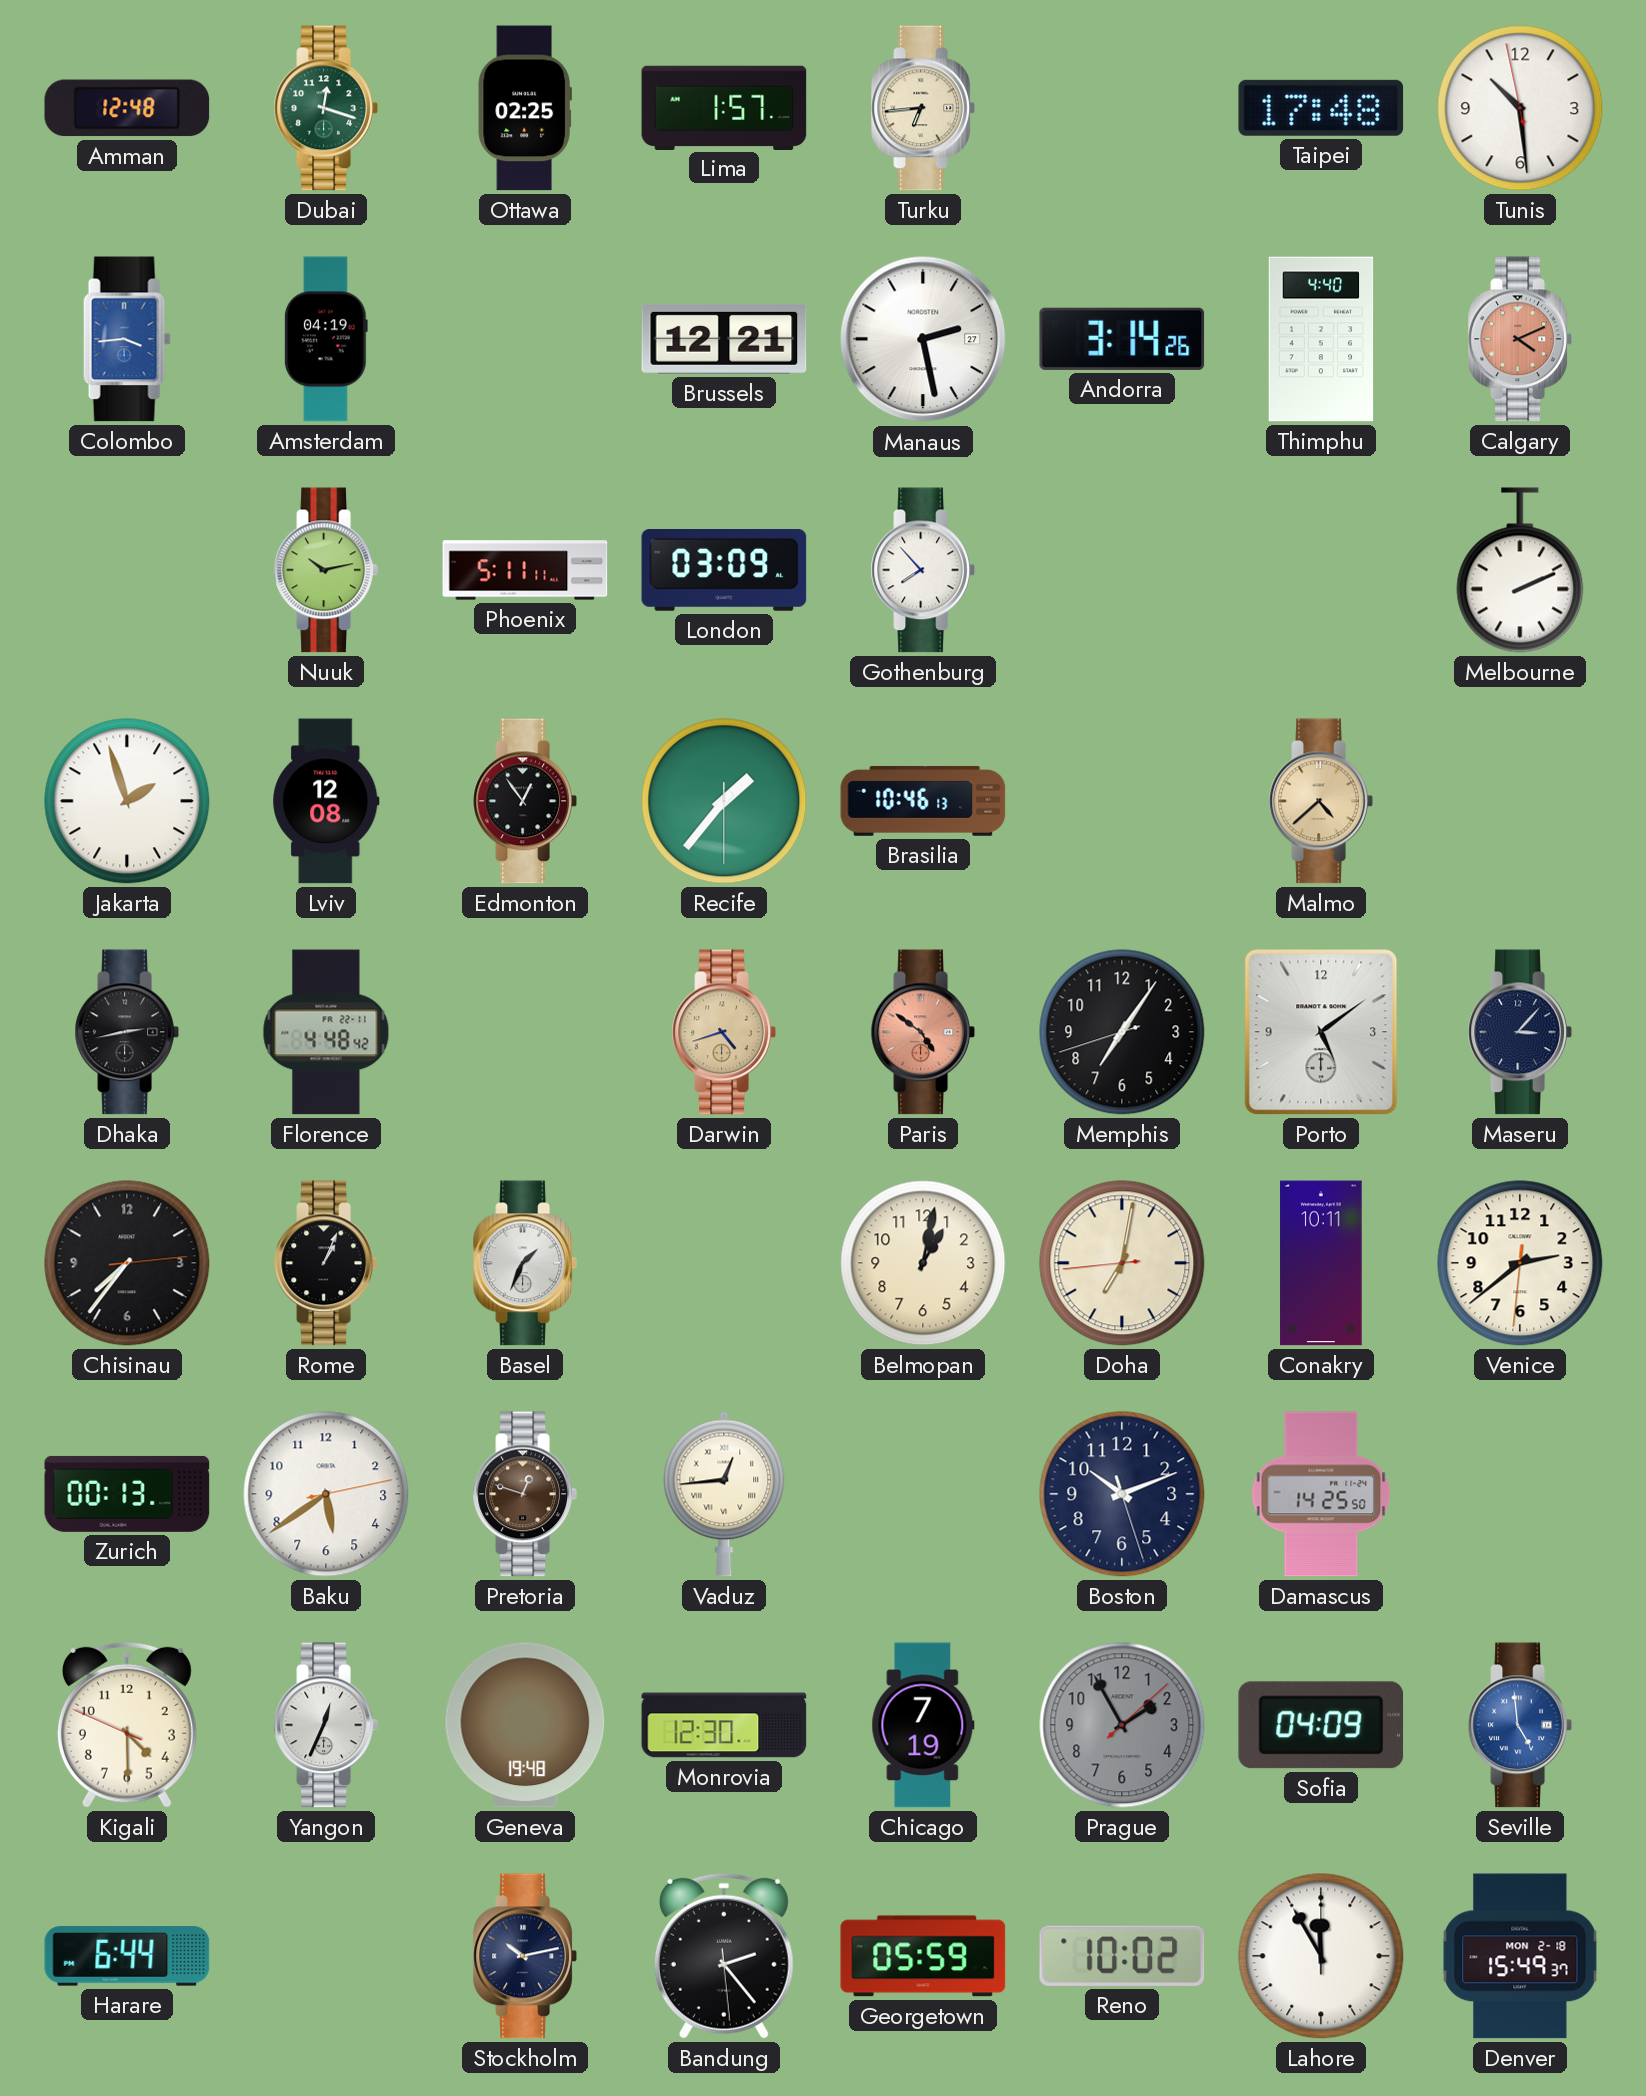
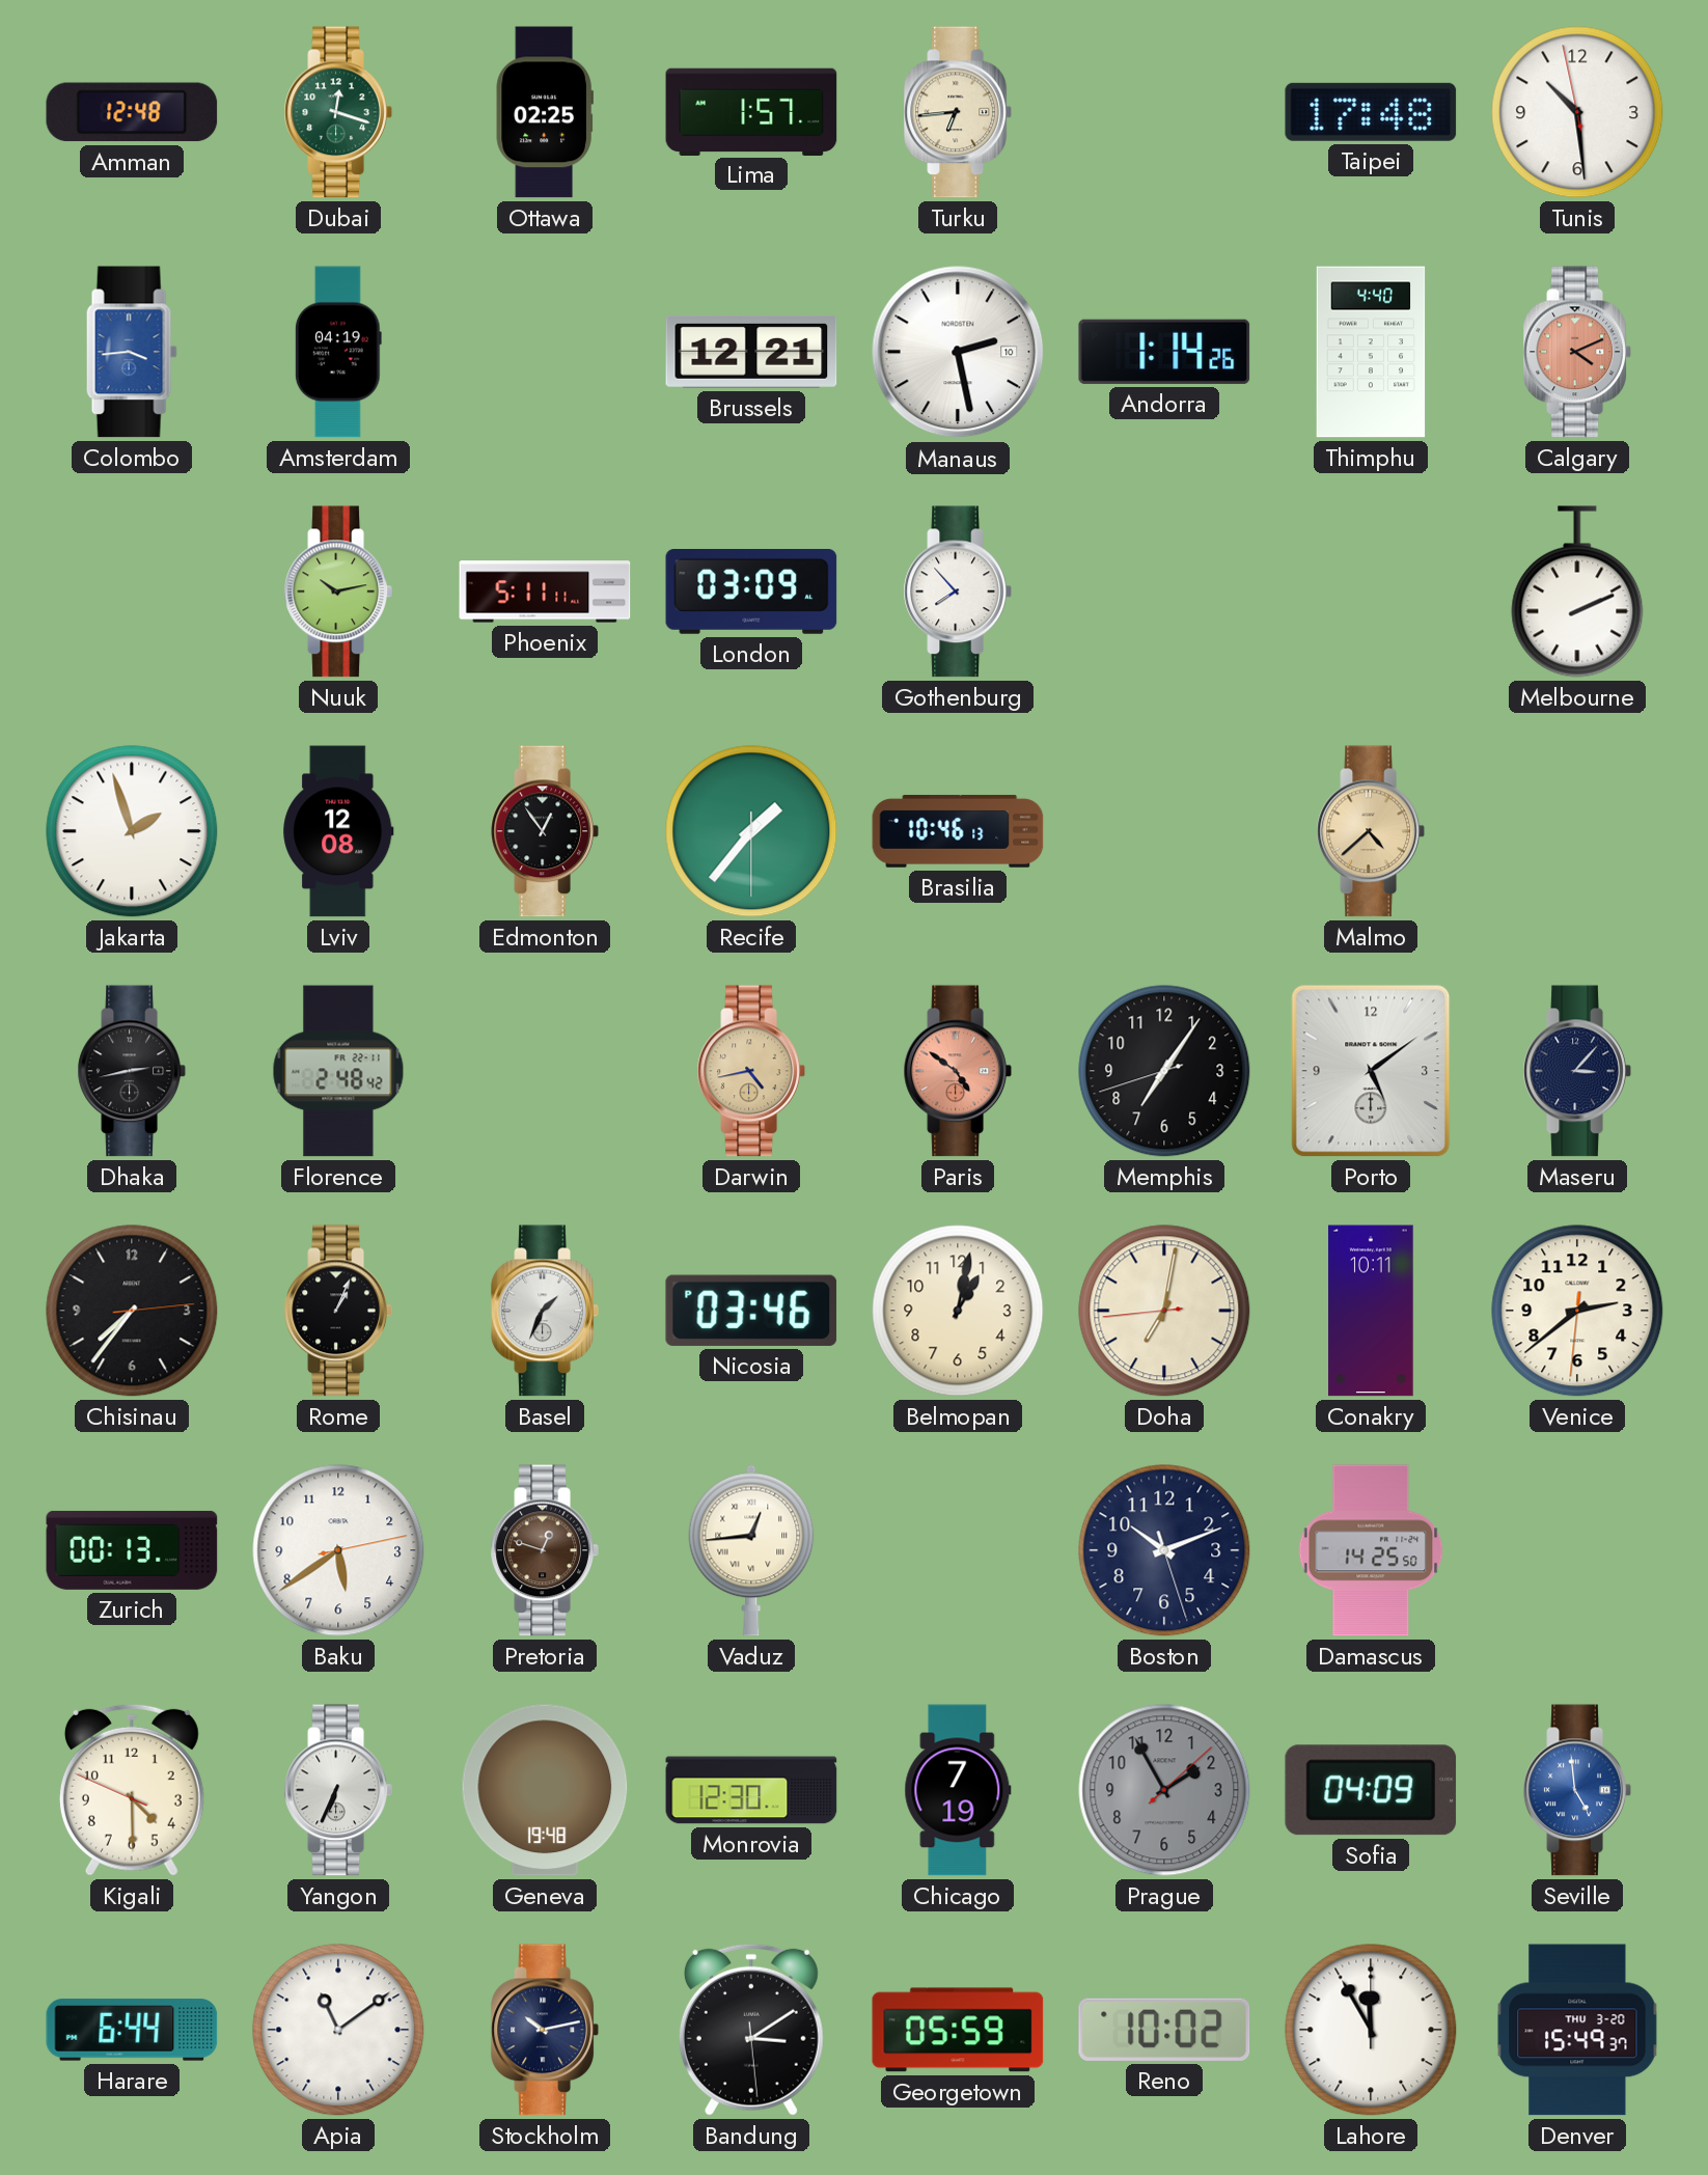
Manaus date: 27 -> 10 (958, 352)
Andorra: 3:14 -> 1:14 (1164, 352)
Florence: 4:48 -> 2:48 (338, 1071)
Darwin: 4:42 -> 4:43 (751, 1071)
Nicosia: none -> 03:46 (751, 1311)
Yangon: 12:34 -> 6:34 (338, 1790)
Apia: none -> 11:09 (338, 2030)
Bandung: 2:23 -> 3:09 (751, 2030)
Denver date: MON 2-18 -> THU 3-20 (1577, 2030)
